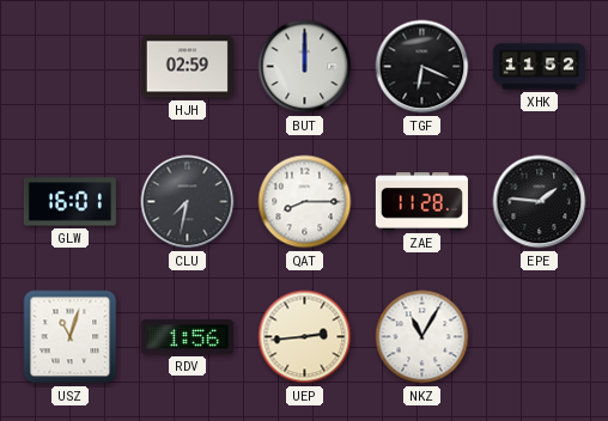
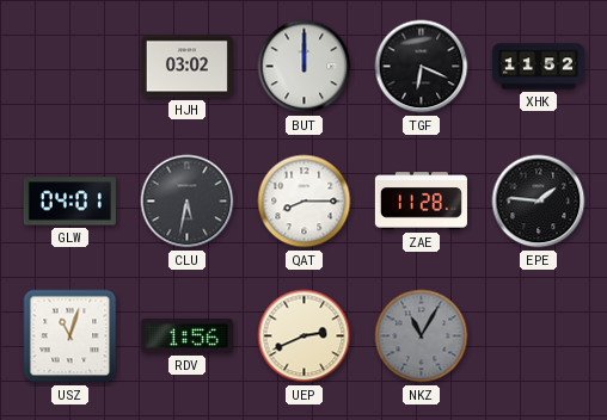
HJH: 02:59 -> 03:02 (186, 67)
GLW: 16:01 -> 04:01 (69, 202)
CLU: 7:32 -> 5:32 (188, 202)
UEP: 2:44 -> 2:41 (305, 336)
NKZ dial: white -> grey (422, 336)
